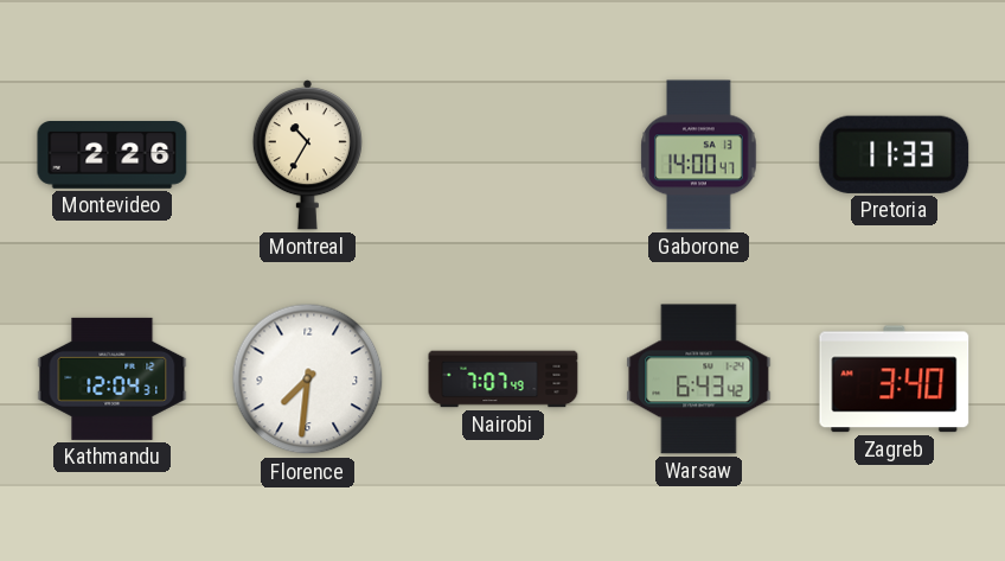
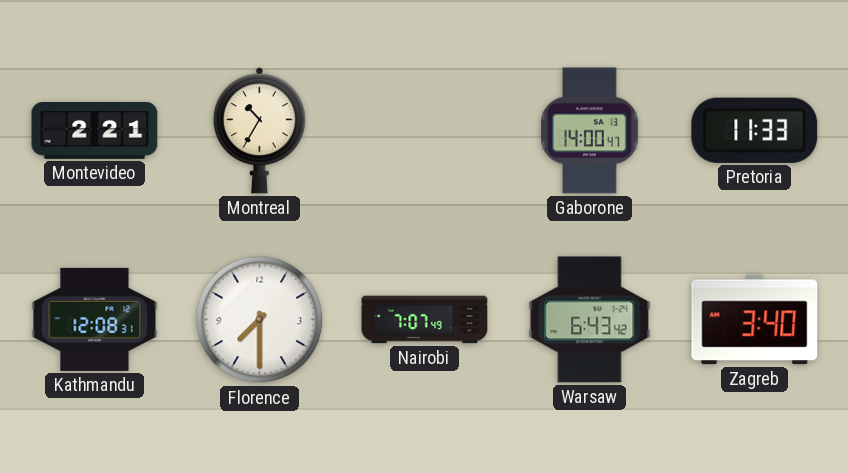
Montevideo: 2:26 -> 2:21 (95, 131)
Kathmandu: 12:04 -> 12:08 (95, 319)
Florence: 7:31 -> 7:30 (260, 320)
